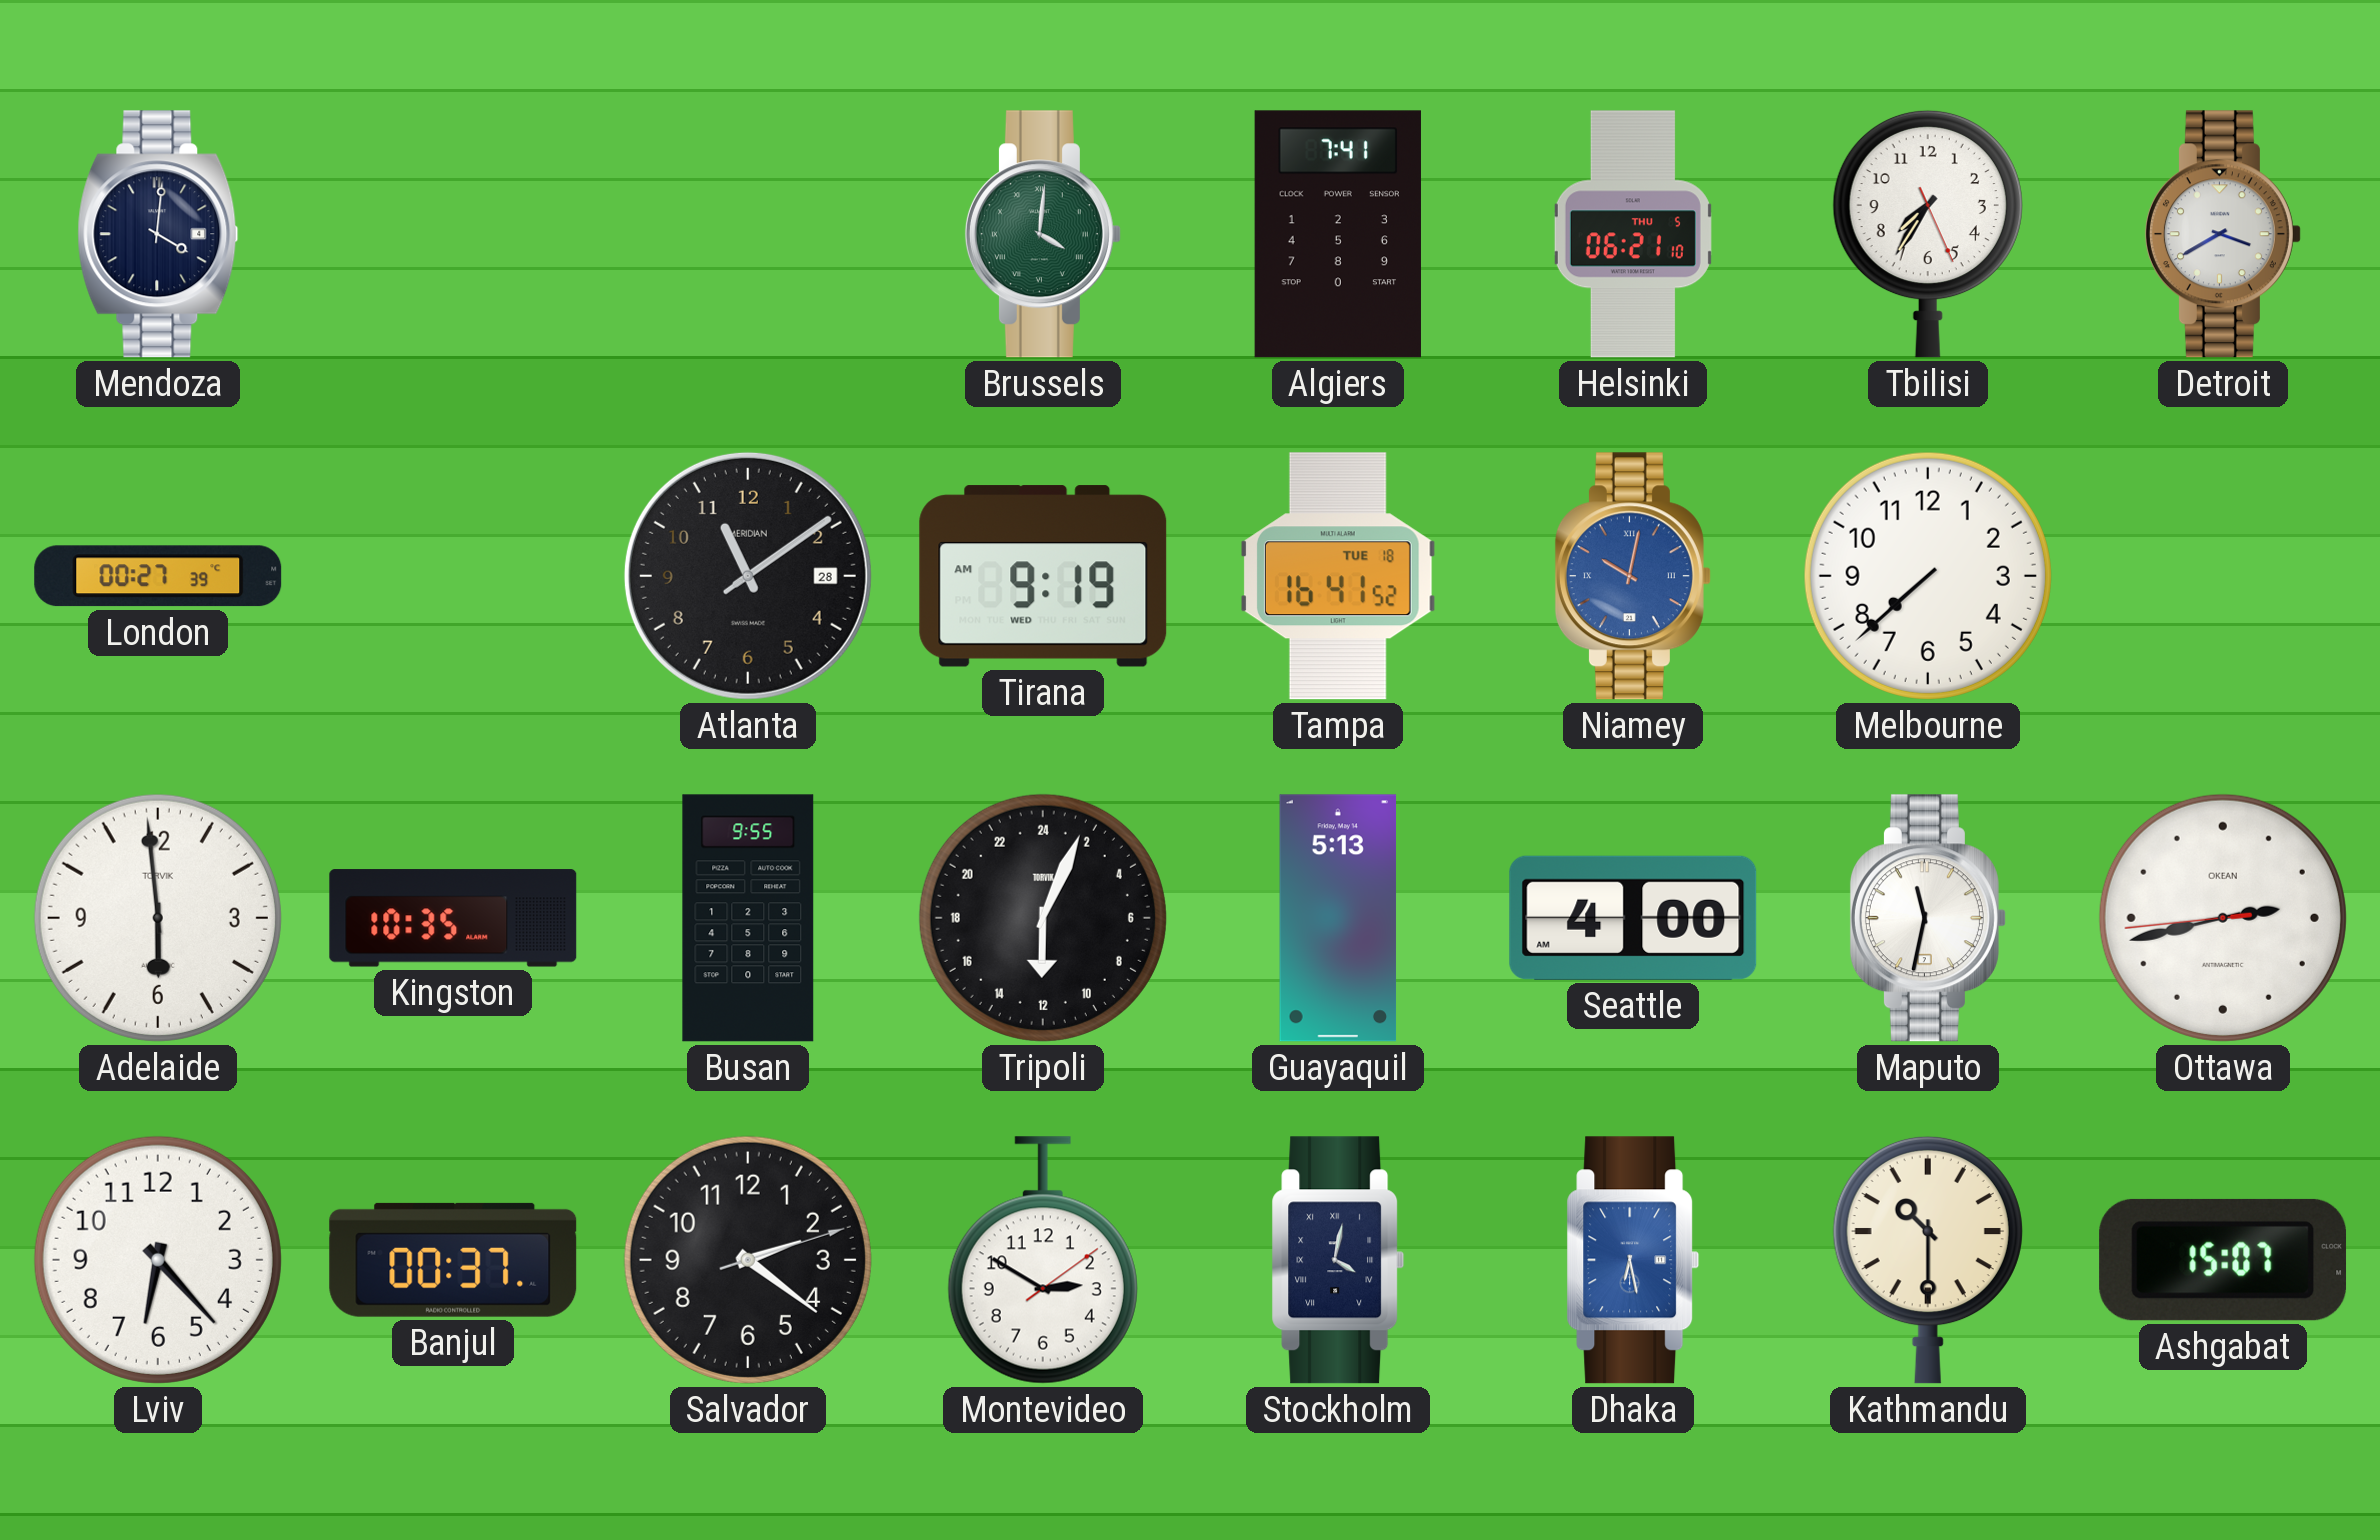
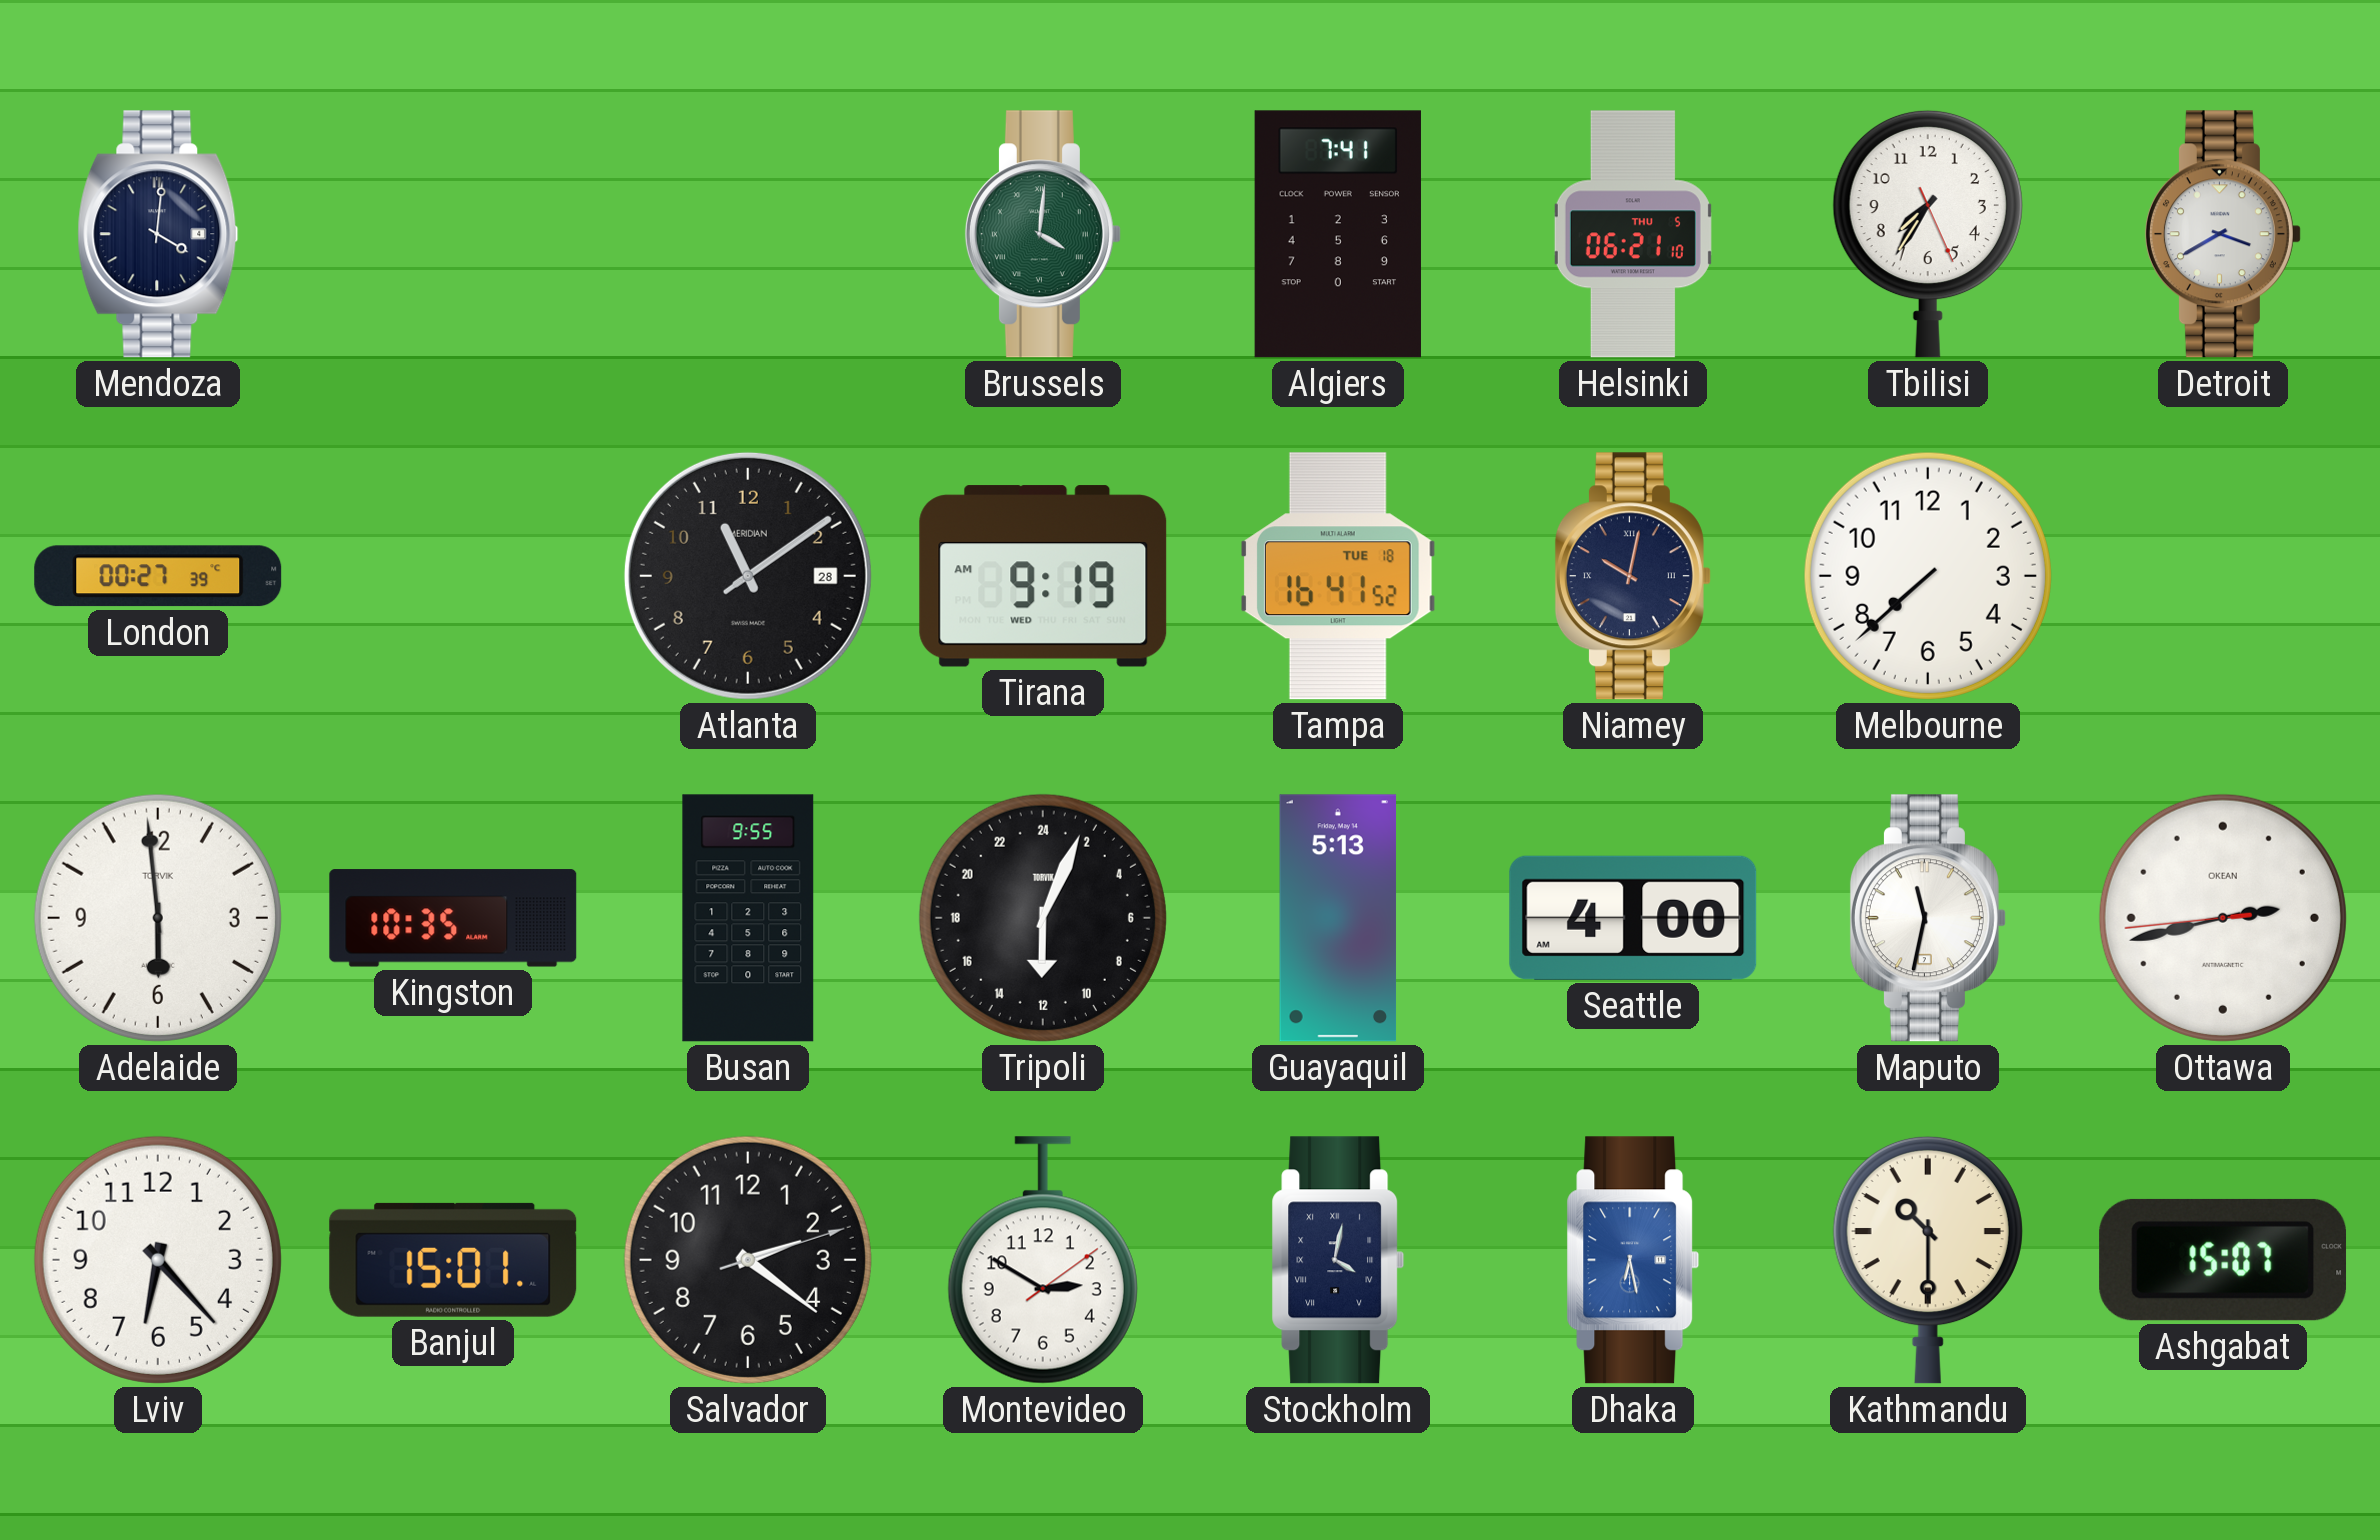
Niamey dial: blue -> navy (1633, 576)
Banjul: 00:37 -> 15:01 (453, 1260)
